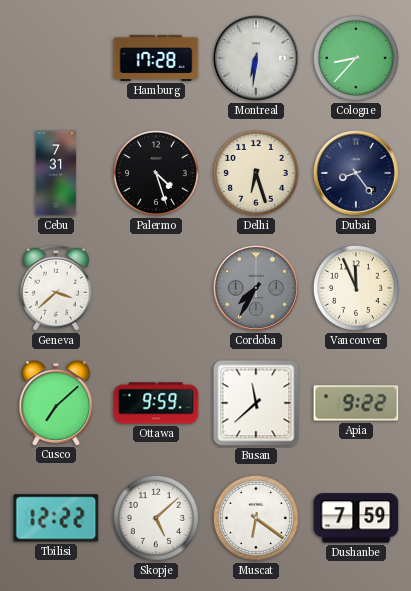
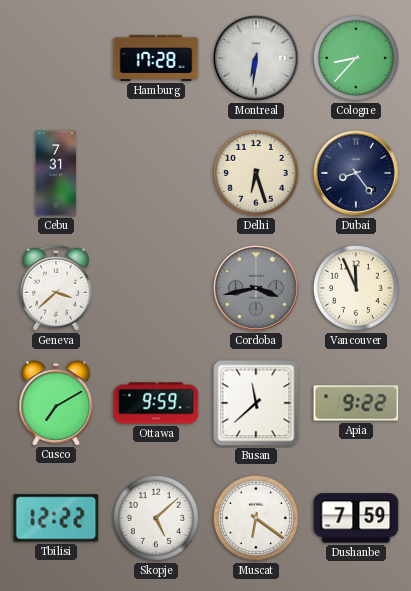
Palermo: 4:27 -> none (156, 173)
Cordoba: 7:35 -> 3:43 (256, 288)
Cusco: 7:08 -> 7:10 (56, 403)
